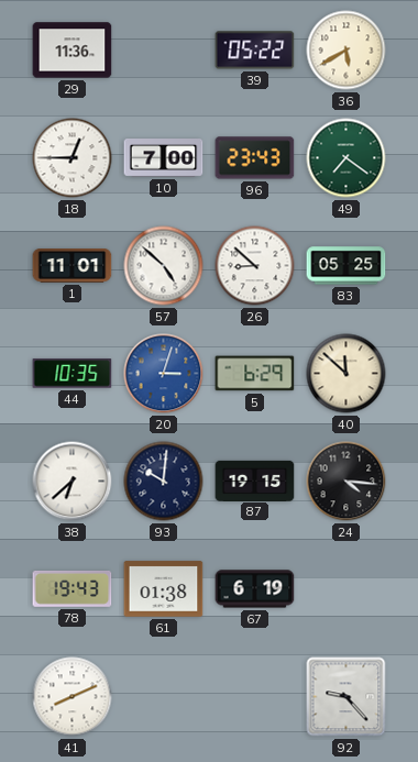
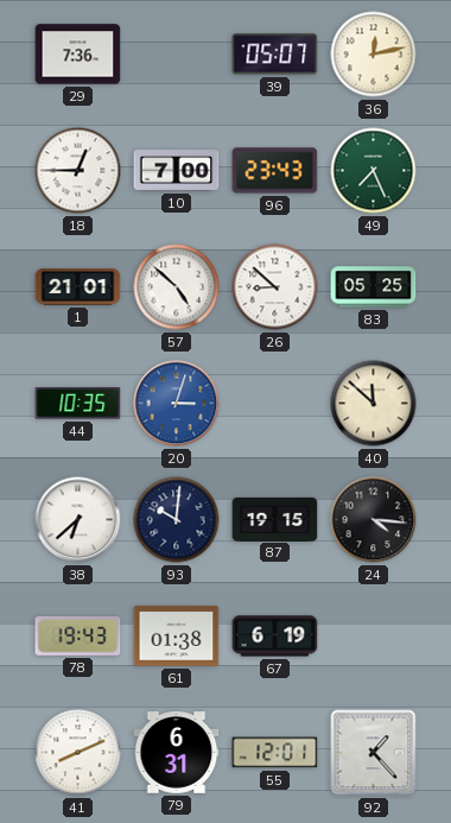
29: 11:36 -> 7:36 (78, 55)
39: 05:22 -> 05:07 (275, 55)
36: 5:40 -> 12:13 (374, 55)
49: 7:21 -> 7:26 (374, 171)
1: 11:01 -> 21:01 (78, 287)
5: 6:29 -> none (255, 374)
79: none -> 6:31 (177, 753)
55: none -> 12:01 (275, 753)
92: 9:23 -> 1:23 (374, 753)
